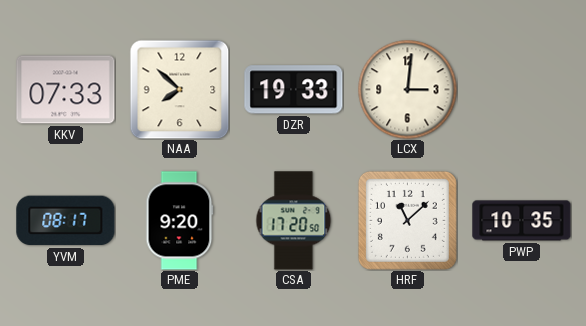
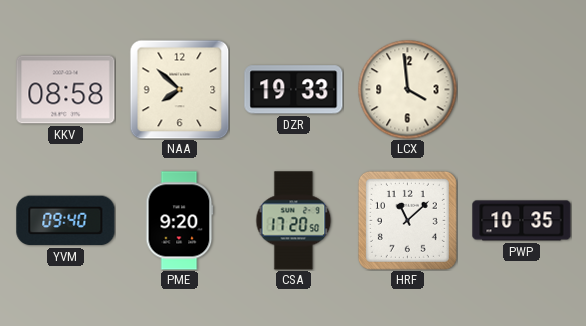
KKV: 07:33 -> 08:58 (66, 90)
LCX: 3:01 -> 3:59 (408, 90)
YVM: 08:17 -> 09:40 (66, 221)
